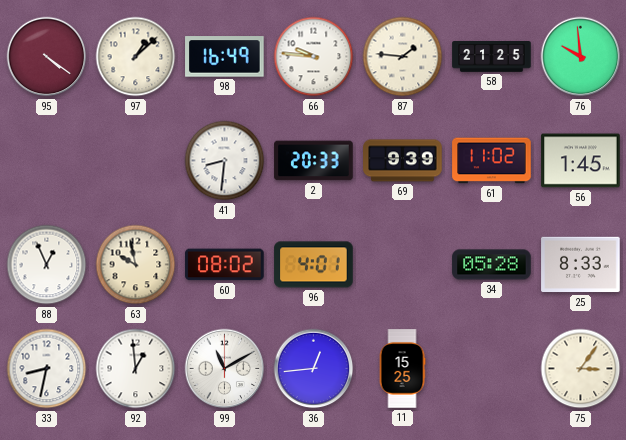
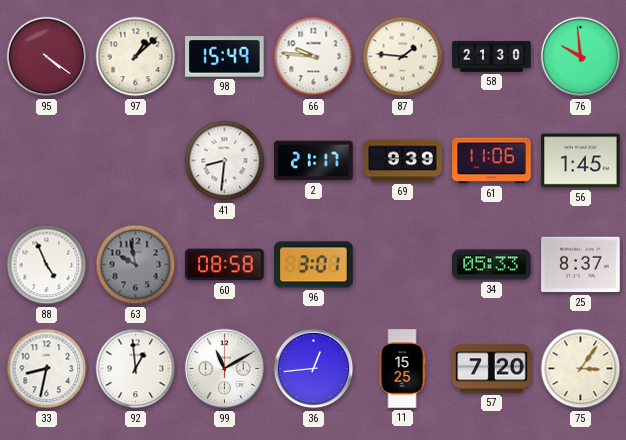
98: 16:49 -> 15:49 (225, 57)
58: 21:25 -> 21:30 (492, 57)
2: 20:33 -> 21:17 (314, 161)
61: 11:02 -> 11:06 (492, 161)
88: 12:56 -> 4:56 (47, 265)
63 dial: cream -> grey (136, 265)
60: 08:02 -> 08:58 (225, 265)
96: 4:01 -> 3:01 (314, 265)
34: 05:28 -> 05:33 (492, 265)
25: 8:33 -> 8:37 (581, 265)
57: none -> 7:20 (492, 369)
